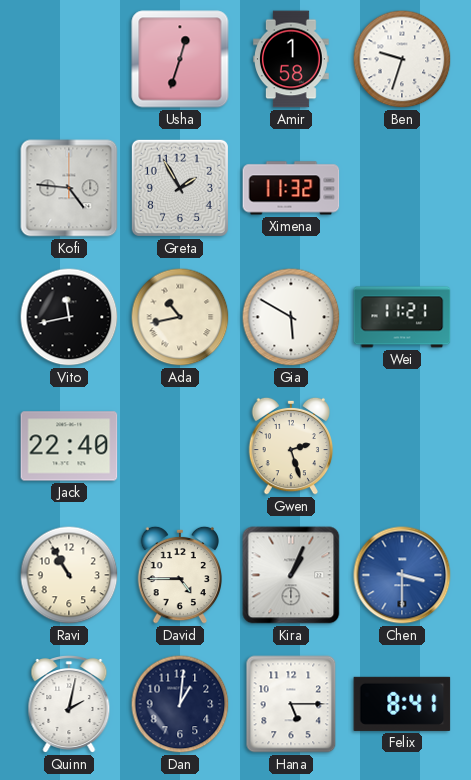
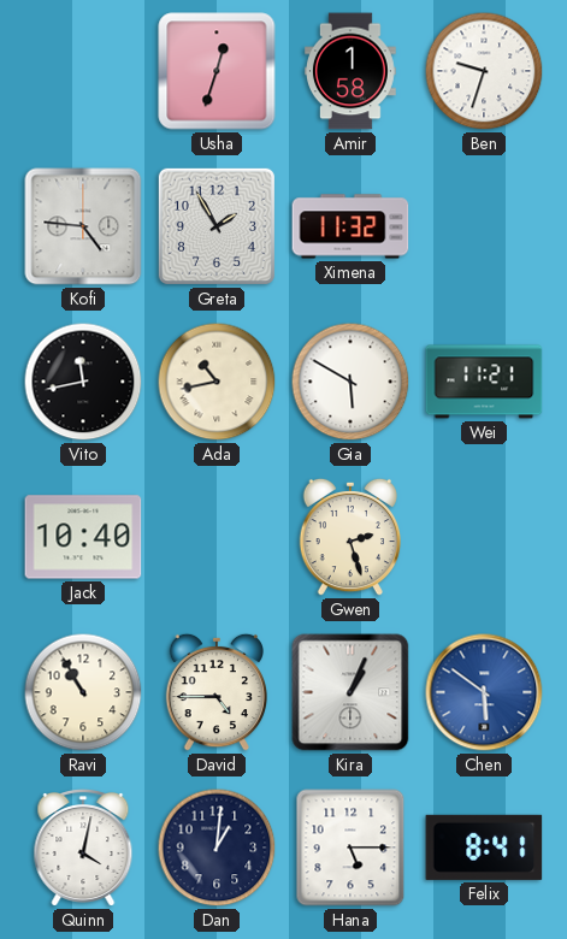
Jack: 22:40 -> 10:40 (83, 537)
Chen: 3:30 -> 5:51 (484, 692)
Quinn: 2:02 -> 4:02 (83, 849)
